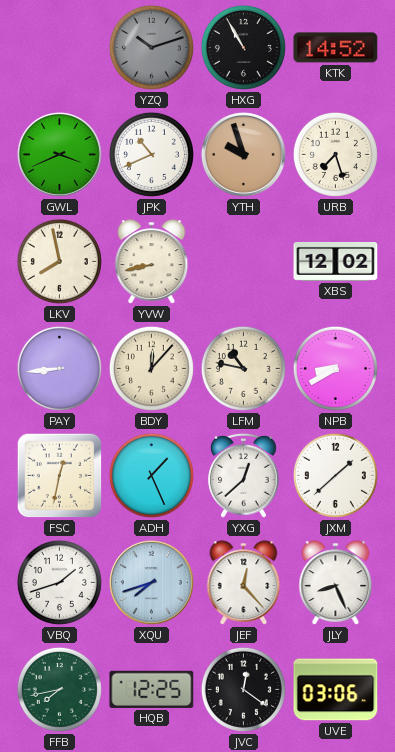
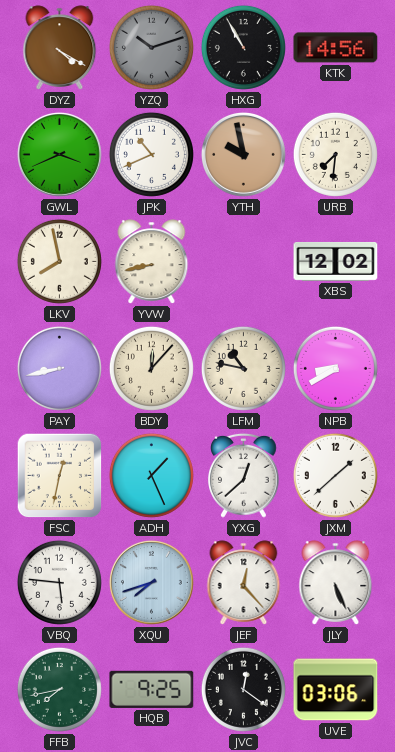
DYZ: none -> 4:20 (60, 48)
KTK: 14:52 -> 14:56 (336, 48)
YTH: 9:57 -> 9:58 (243, 154)
URB: 7:27 -> 7:31 (335, 154)
PAY: 8:44 -> 8:43 (59, 368)
VBQ: 1:42 -> 5:46 (59, 582)
JLY: 8:26 -> 5:26 (336, 583)
HQB: 12:25 -> 9:25 (152, 689)
